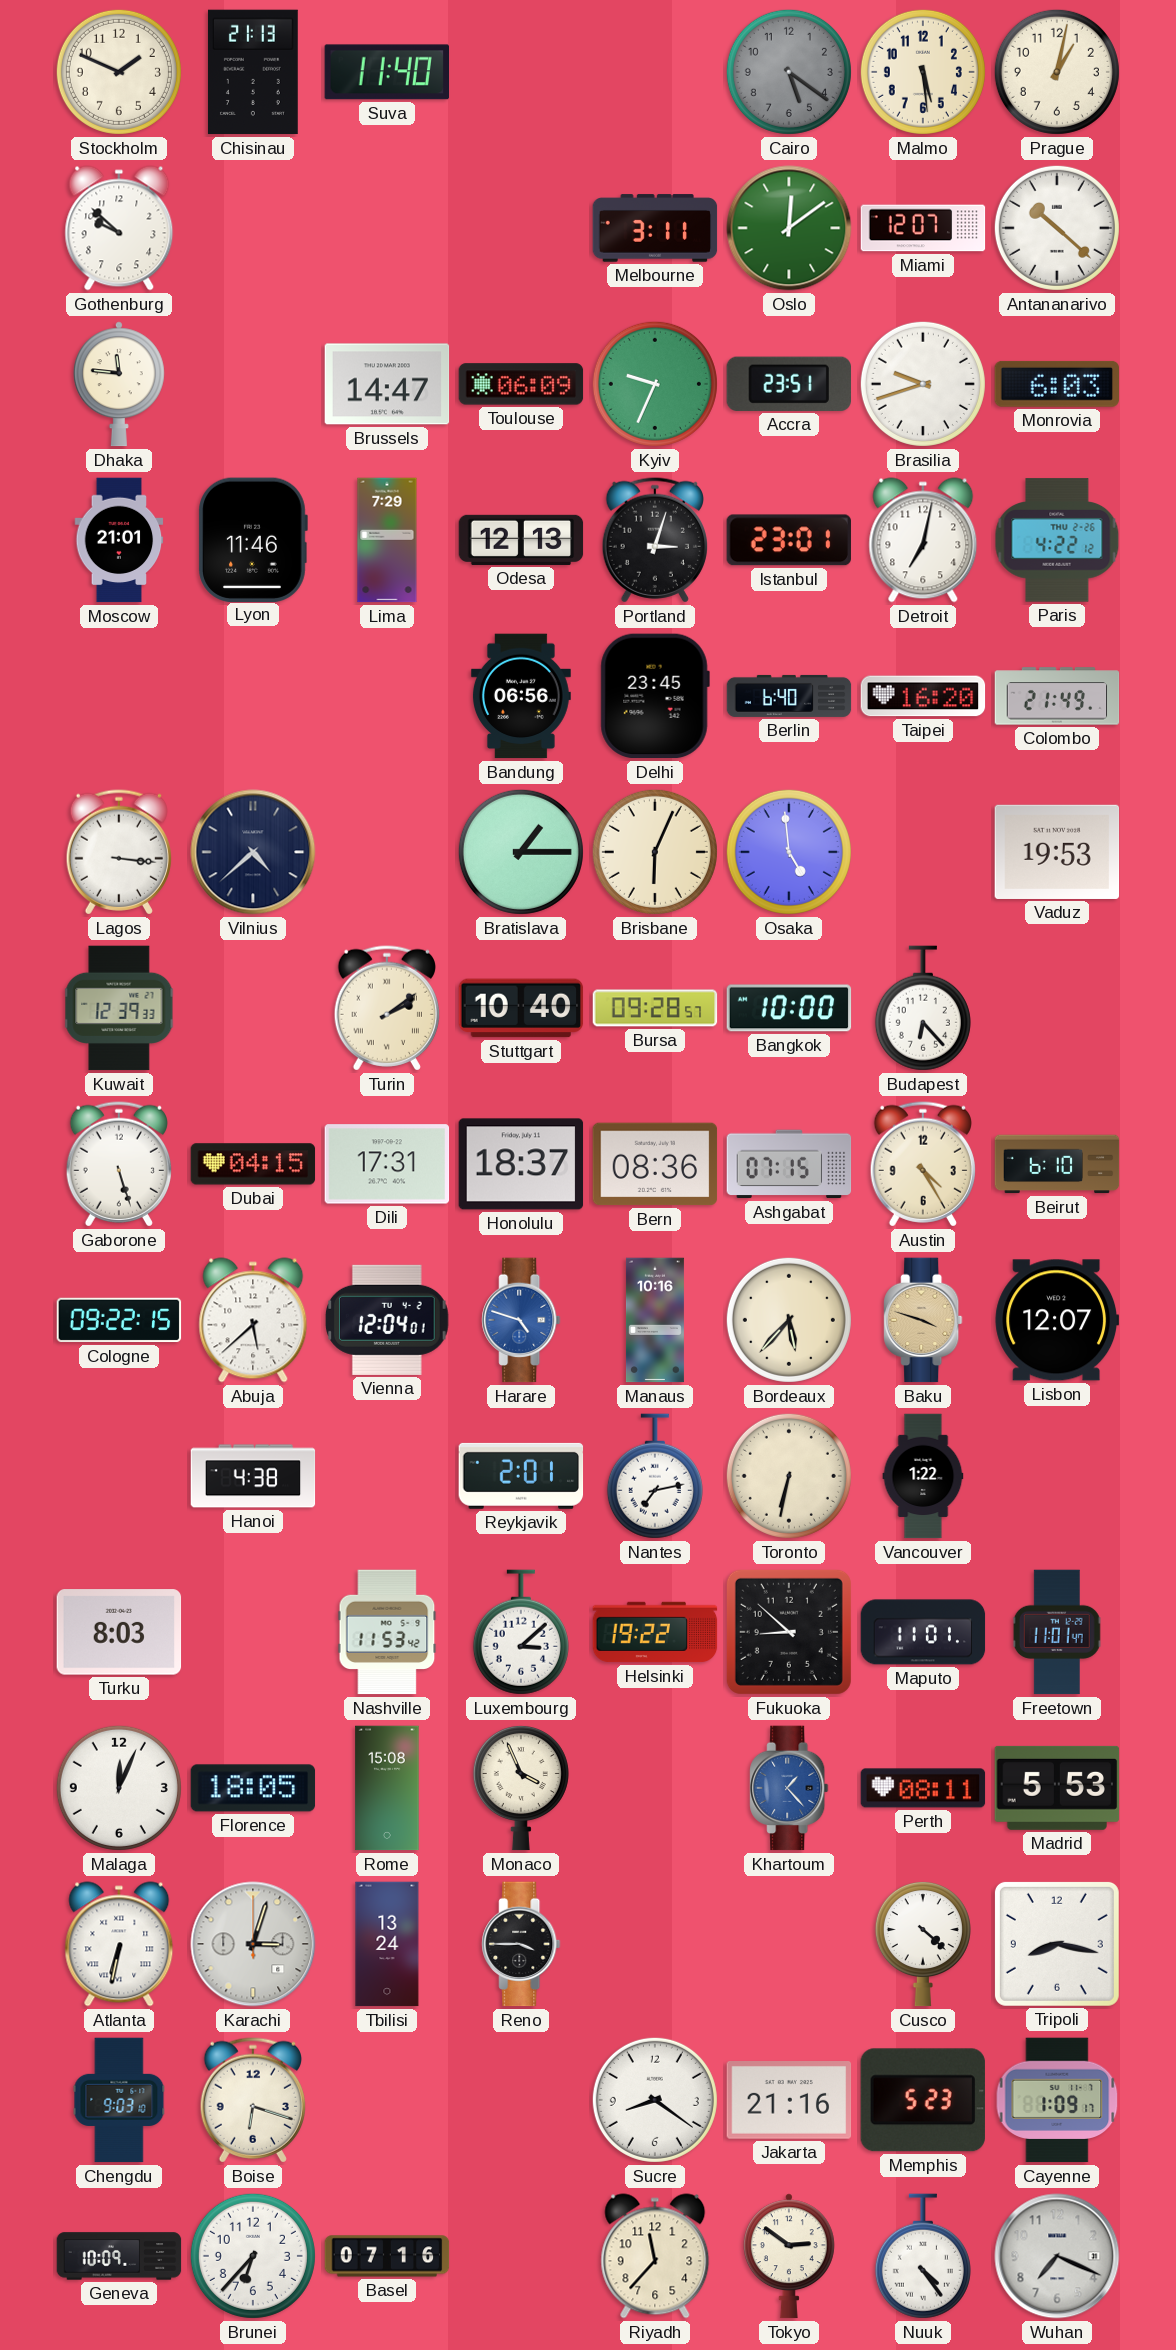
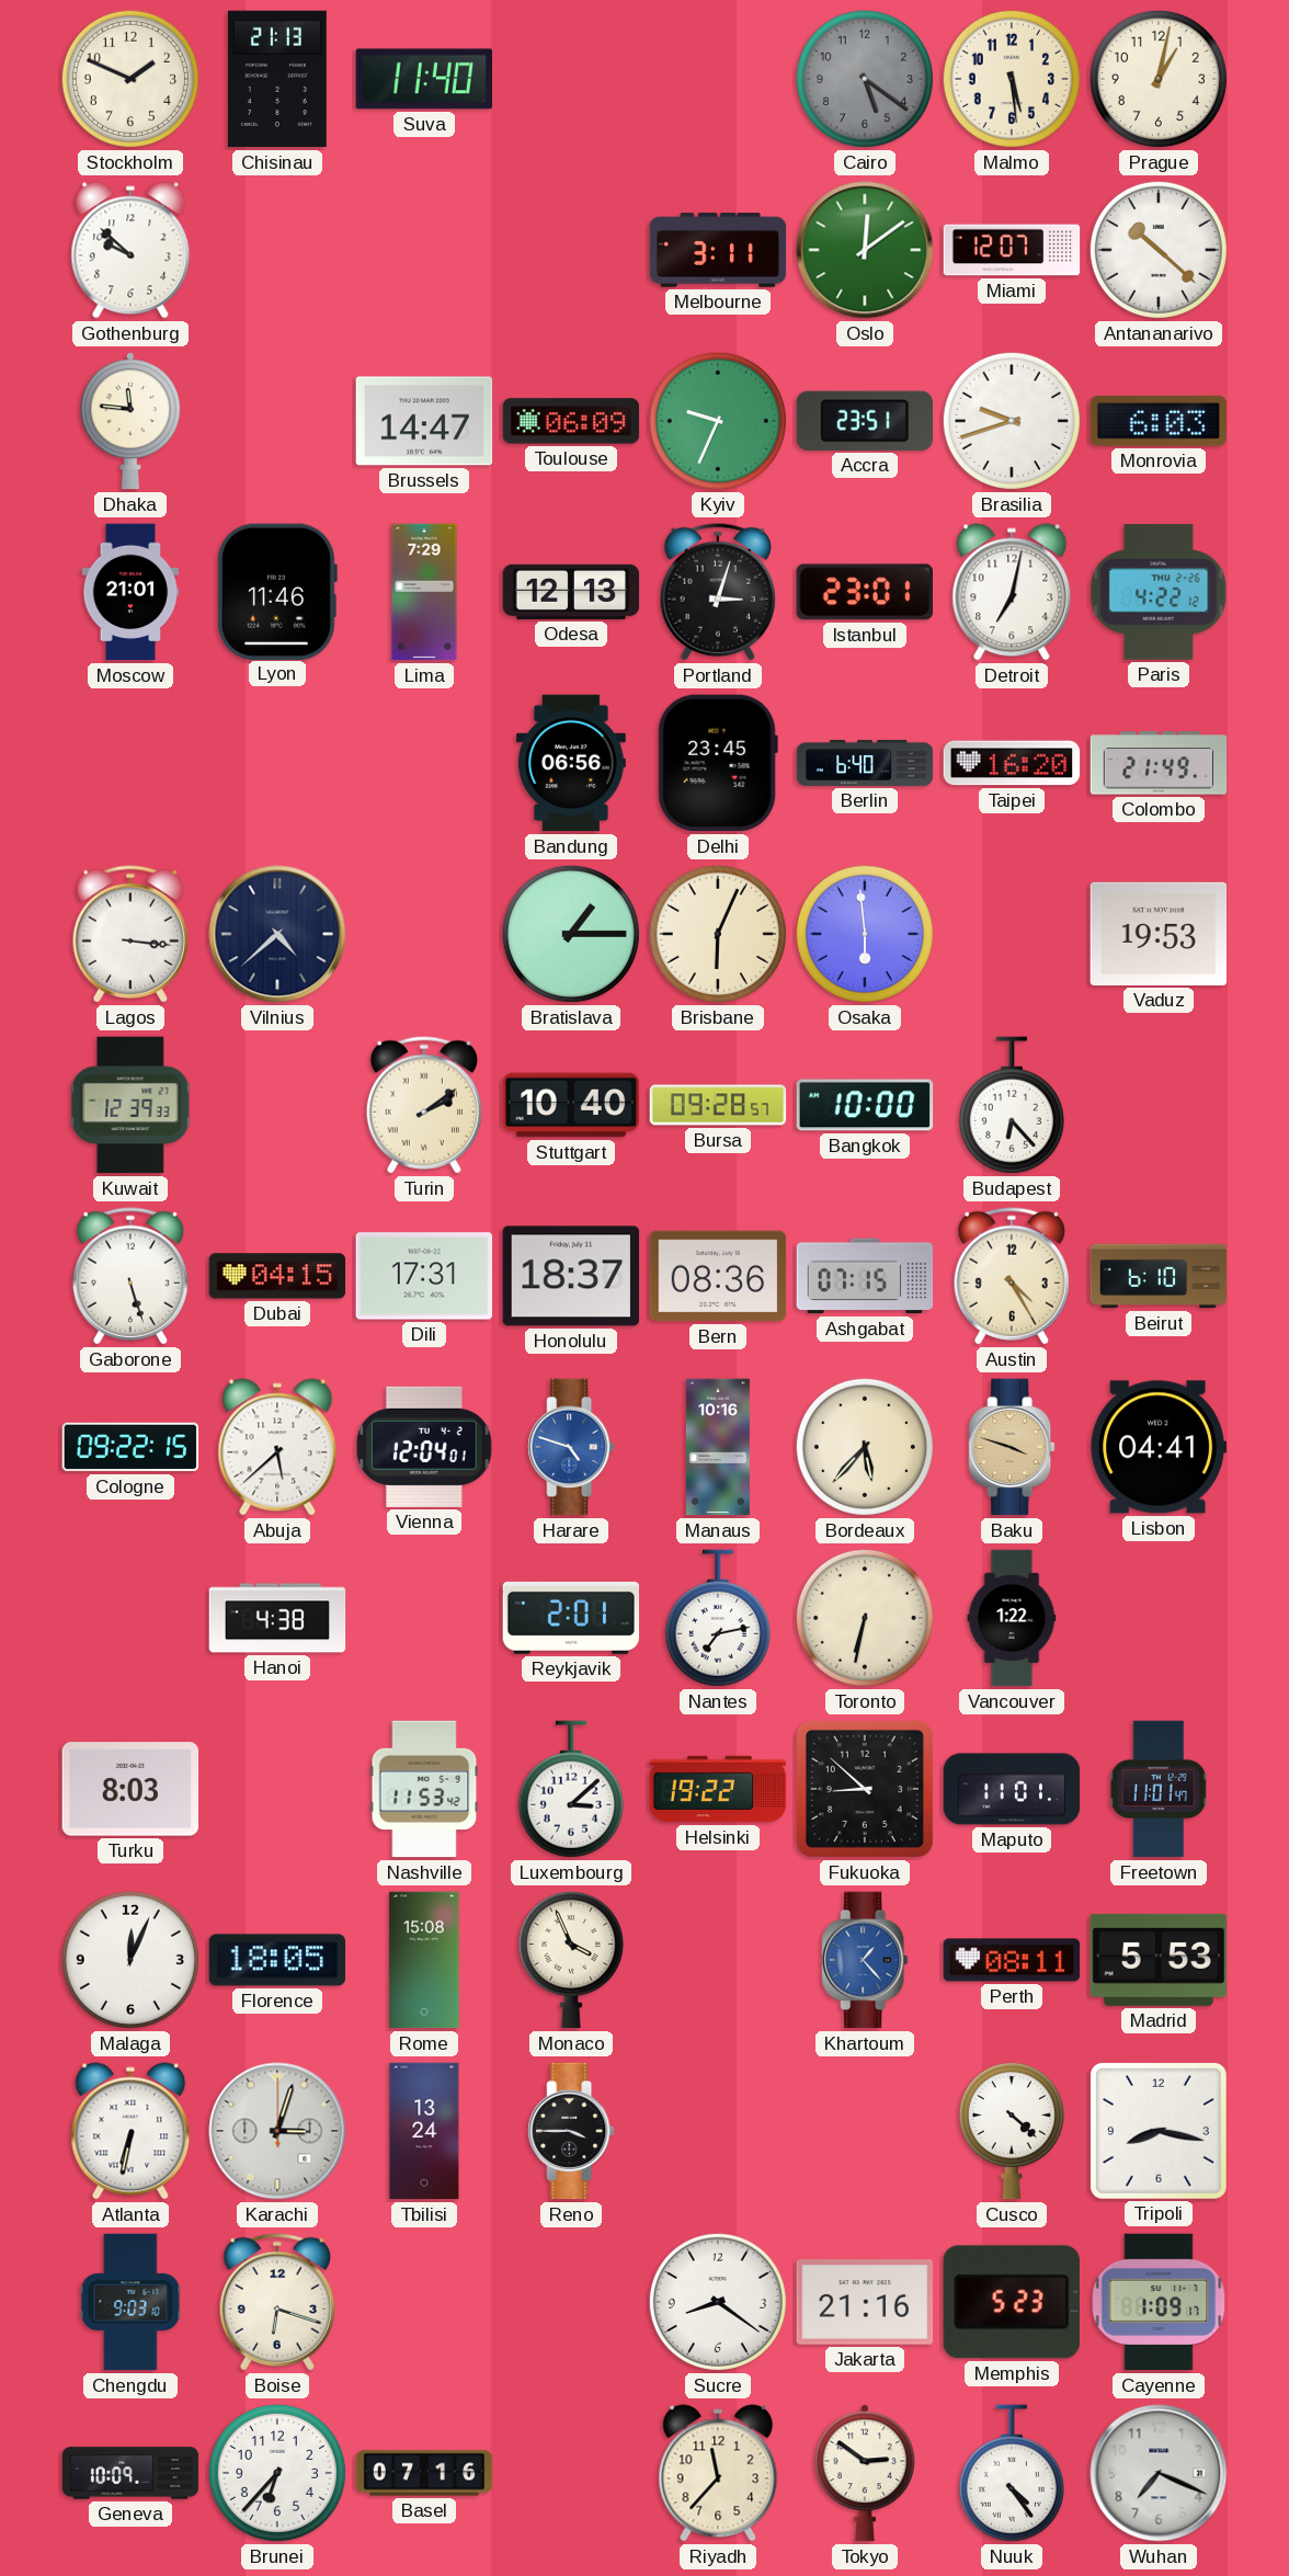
Osaka: 4:59 -> 5:59 (865, 934)
Lisbon: 12:07 -> 04:41 (1159, 1447)
